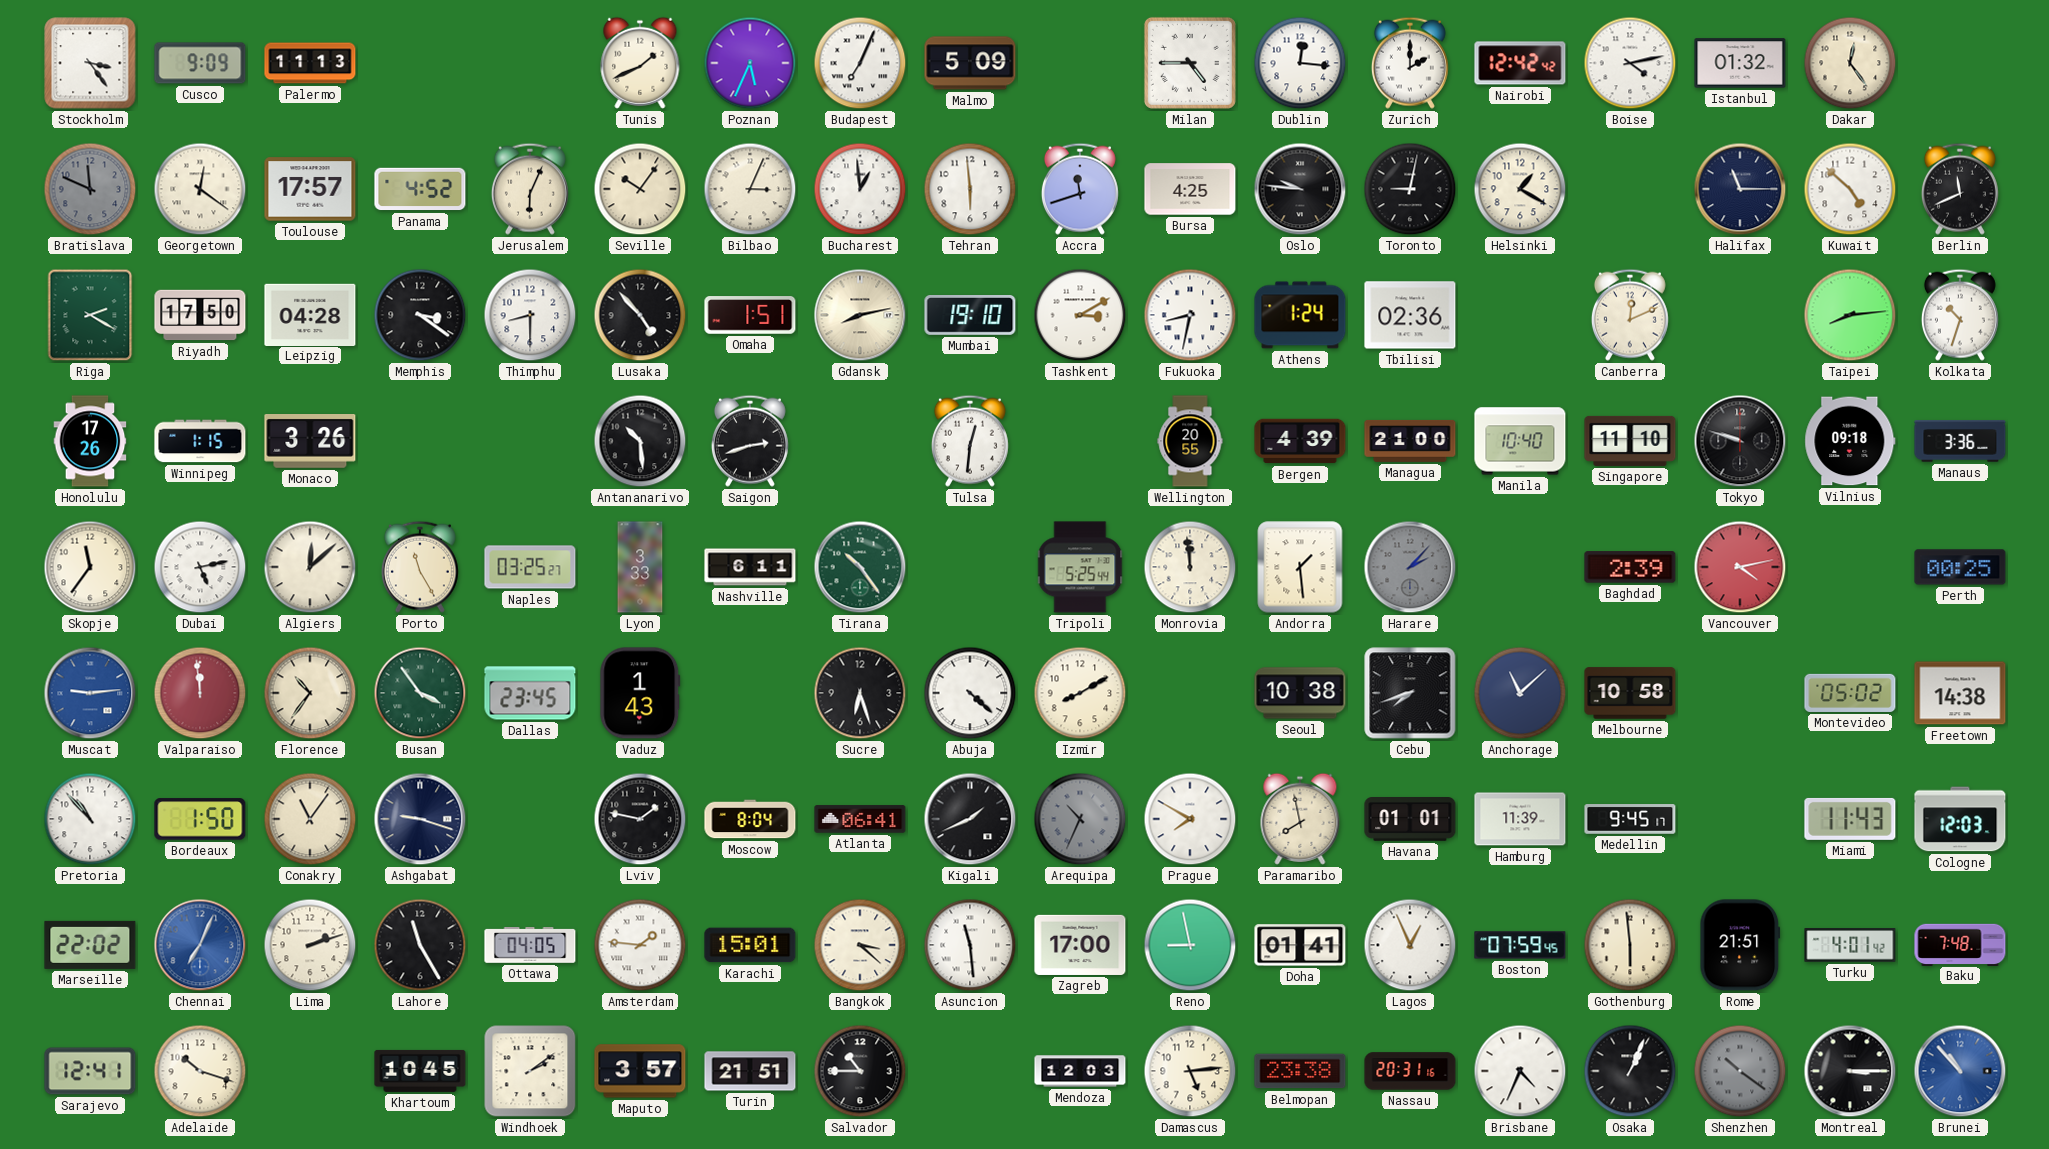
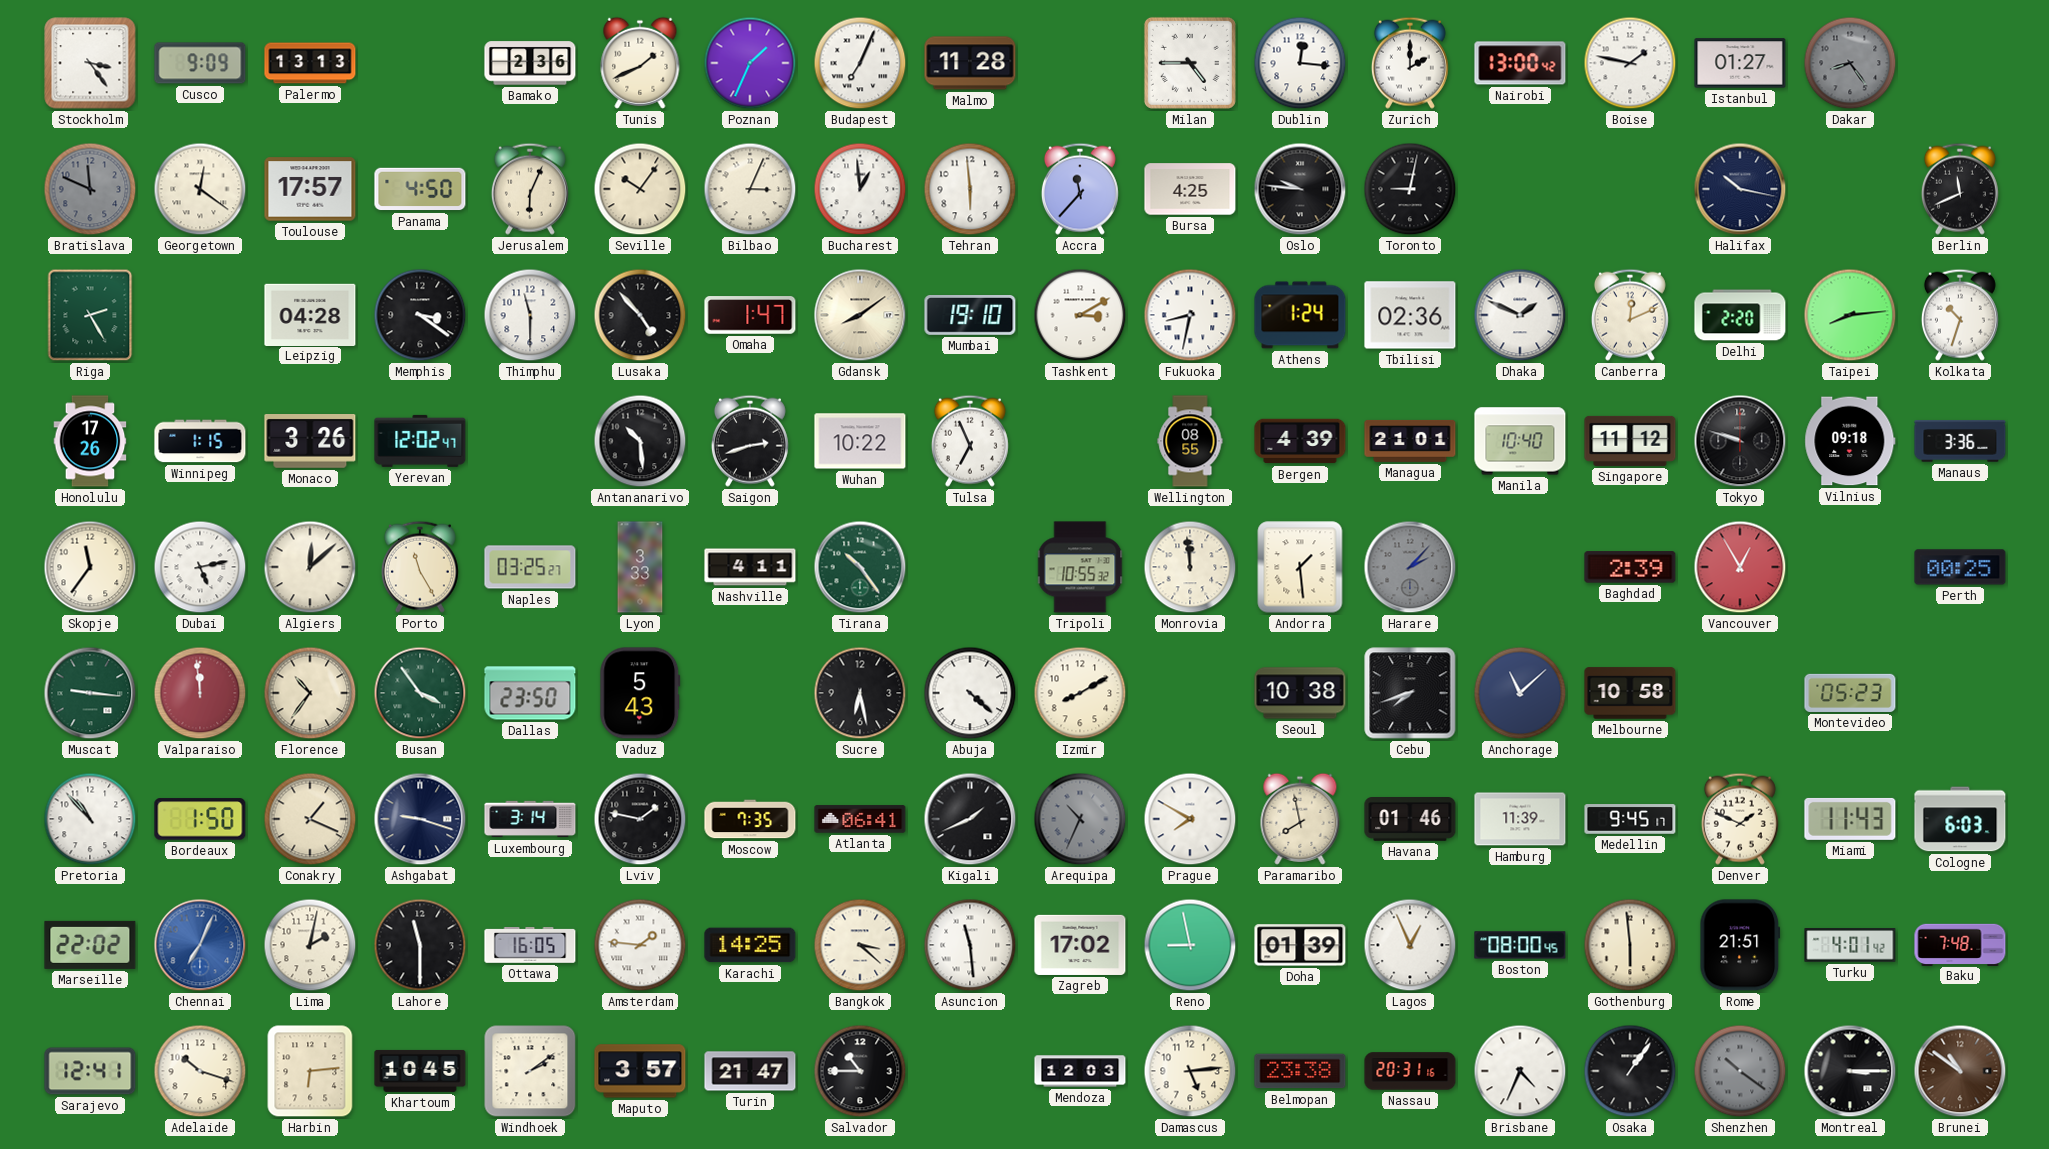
Palermo: 11:13 -> 13:13 (310, 63)
Bamako: none -> 2:36 (530, 63)
Poznan: 5:34 -> 1:34 (750, 63)
Malmo: 5:09 -> 11:28 (970, 63)
Nairobi: 12:42 -> 13:00 (1520, 63)
Boise: 4:13 -> 1:47 (1630, 63)
Istanbul: 01:32 -> 01:27 (1740, 63)
Dakar: 12:24 -> 8:24 (1850, 63)
Dakar dial: cream -> grey (1850, 63)
Panama: 4:52 -> 4:50 (420, 189)
Accra: 11:42 -> 11:37 (1080, 189)
Helsinki: 1:20 -> none (1520, 189)
Halifax: 11:15 -> 10:17 (1740, 189)
Kuwait: 4:52 -> none (1850, 189)
Riga: 2:20 -> 2:25 (90, 315)
Riyadh: 17:50 -> none (200, 315)
Thimphu: 8:30 -> 11:30 (530, 315)
Omaha: 1:51 -> 1:47 (750, 315)
Gdansk: 8:13 -> 8:09 (860, 315)
Dhaka: none -> 1:49 (1520, 315)
Delhi: none -> 2:20 (1740, 315)
Yerevan: none -> 12:02 (420, 441)
Wuhan: none -> 10:22 (860, 441)
Tulsa: 12:31 -> 6:56 (970, 441)
Wellington: 20:55 -> 08:55 (1190, 441)
Managua: 21:00 -> 21:01 (1410, 441)
Singapore: 11:10 -> 11:12 (1630, 441)
Nashville: 6:11 -> 4:11 (750, 567)
Tripoli: 5:25 -> 10:55 (1080, 567)
Vancouver: 4:13 -> 12:55 (1740, 567)
Muscat: 9:14 -> 9:16 (90, 693)
Muscat dial: blue -> green (90, 693)
Dallas: 23:45 -> 23:50 (530, 693)
Vaduz: 1:43 -> 5:43 (640, 693)
Sucre: 6:27 -> 6:28 (860, 693)
Montevideo: 05:02 -> 05:23 (1850, 693)
Freetown: 14:38 -> none (1960, 693)
Conakry: 11:06 -> 1:19 (310, 819)
Luxembourg: none -> 3:14 (530, 819)
Moscow: 8:04 -> 7:35 (750, 819)
Havana: 01:01 -> 01:46 (1410, 820)
Denver: none -> 1:49 (1740, 819)
Cologne: 12:03 -> 6:03 (1960, 819)
Lima: 2:12 -> 2:02 (310, 945)
Lahore: 11:25 -> 11:30 (420, 945)
Ottawa: 04:05 -> 16:05 (530, 946)
Karachi: 15:01 -> 14:25 (750, 945)
Zagreb: 17:00 -> 17:02 (1080, 945)
Doha: 01:41 -> 01:39 (1300, 945)
Boston: 07:59 -> 08:00 (1520, 945)
Harbin: none -> 6:14 (310, 1071)
Turin: 21:51 -> 21:47 (750, 1071)
Osaka: 1:04 -> 1:06 (1630, 1071)
Brunei: 10:53 -> 10:51 (1960, 1071)
Brunei dial: blue -> brown (1960, 1071)
